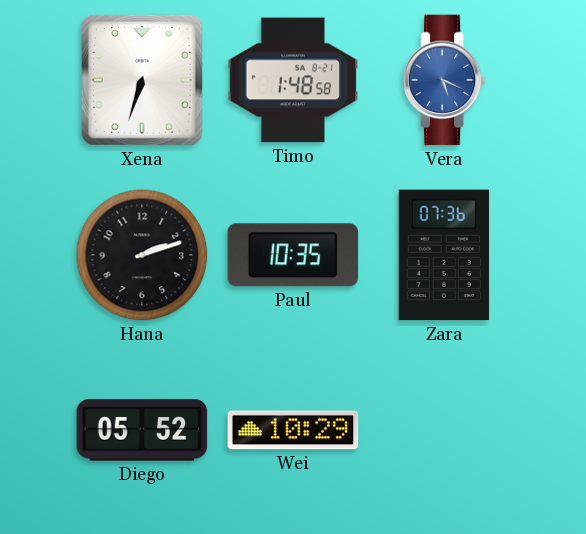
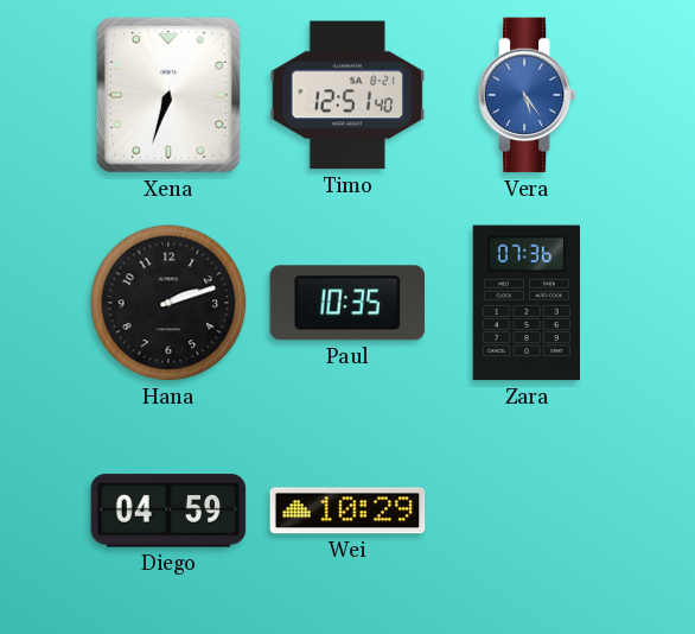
Timo: 1:48 -> 12:51 (347, 95)
Vera: 5:19 -> 5:24 (527, 95)
Diego: 05:52 -> 04:59 (168, 511)
